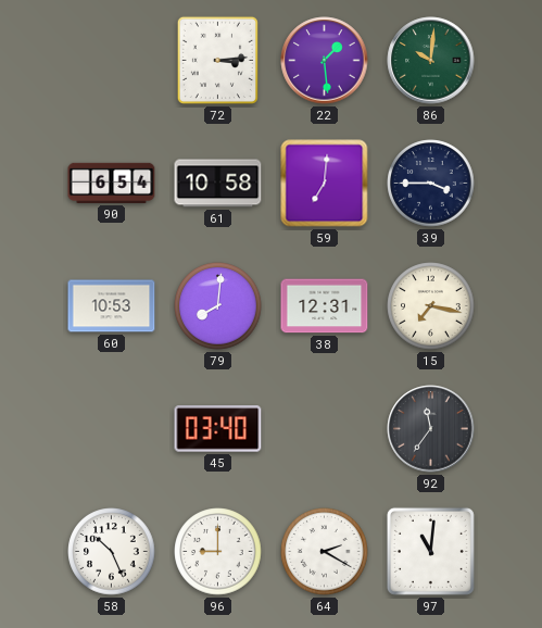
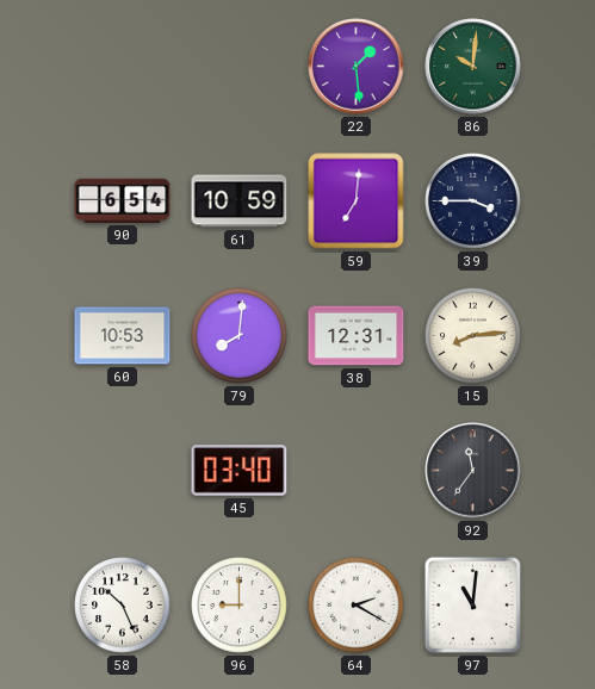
72: 3:14 -> none (217, 60)
61: 10:58 -> 10:59 (240, 201)
15: 7:17 -> 8:14 (473, 336)
